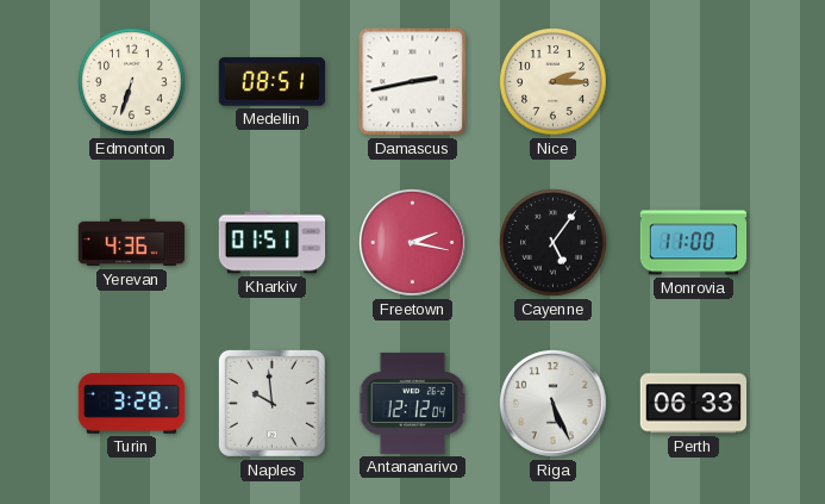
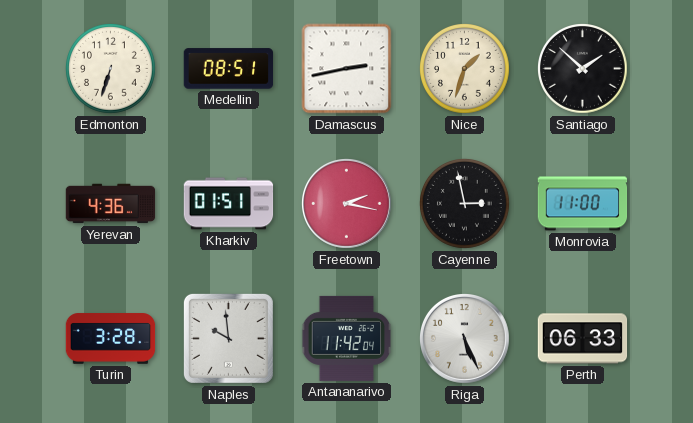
Nice: 2:15 -> 1:33 (465, 69)
Santiago: none -> 1:52 (583, 69)
Cayenne: 5:06 -> 2:58 (465, 204)
Antananarivo: 12:12 -> 11:42 (347, 338)
